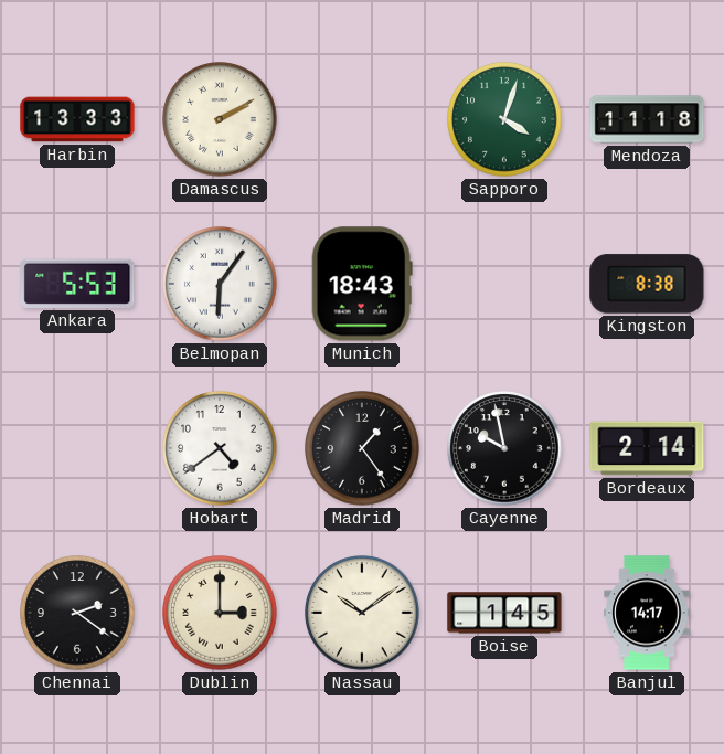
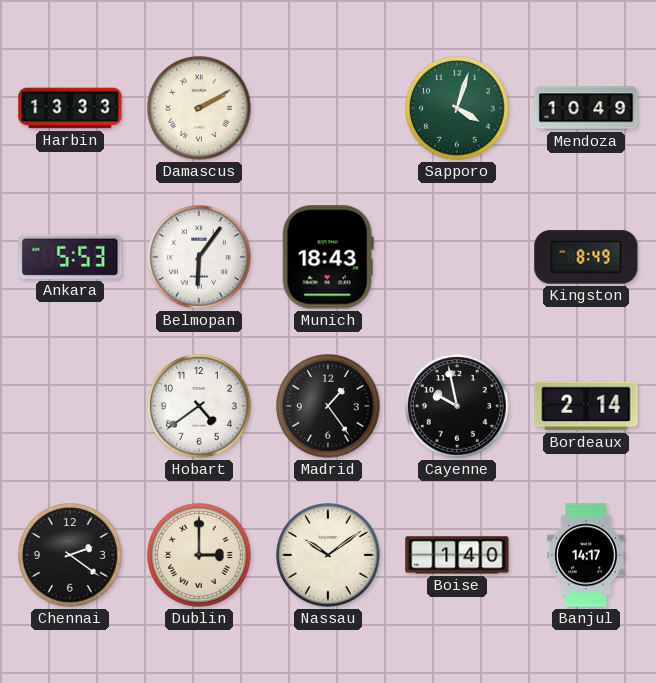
Mendoza: 11:18 -> 10:49 (586, 108)
Kingston: 8:38 -> 8:49 (586, 257)
Boise: 1:45 -> 1:40 (457, 555)
